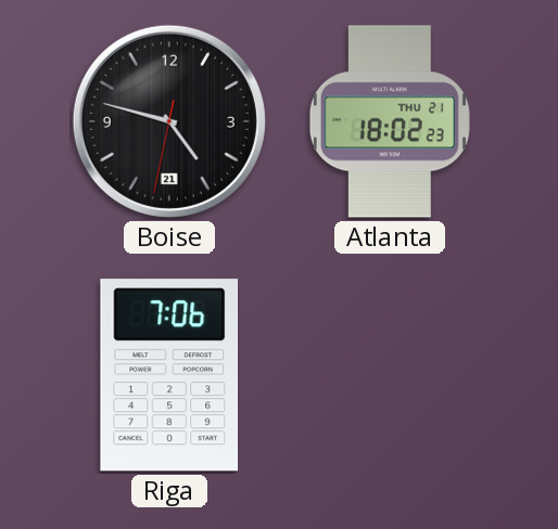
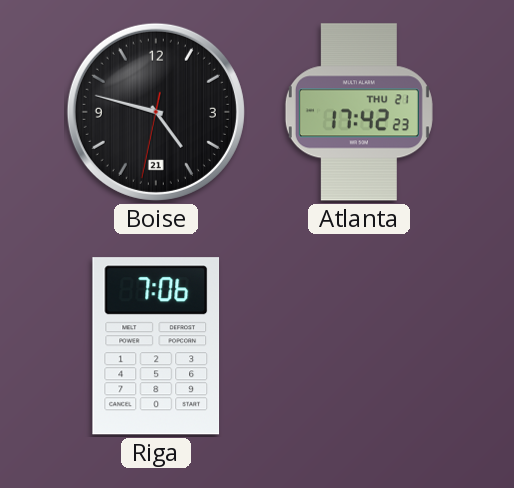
Atlanta: 18:02 -> 17:42 (359, 112)
